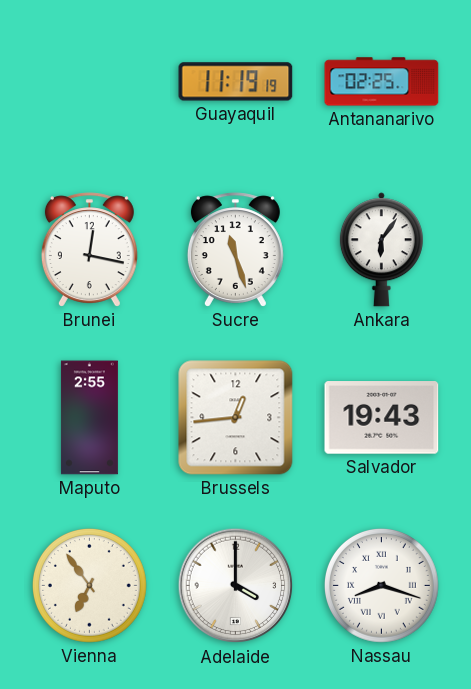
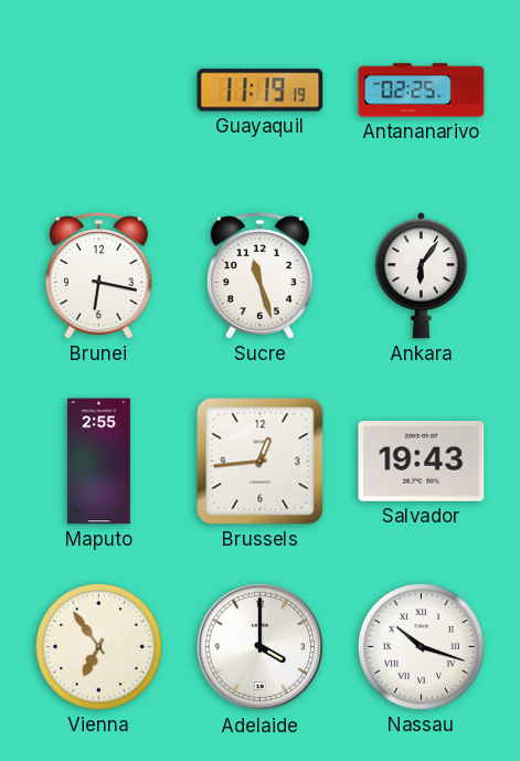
Brunei: 12:17 -> 6:17 (98, 276)
Nassau: 8:18 -> 10:18 (422, 647)
